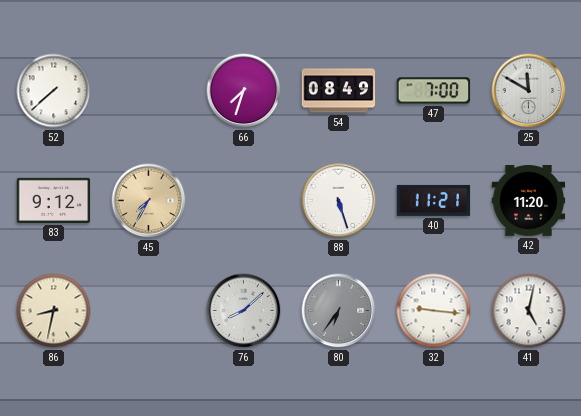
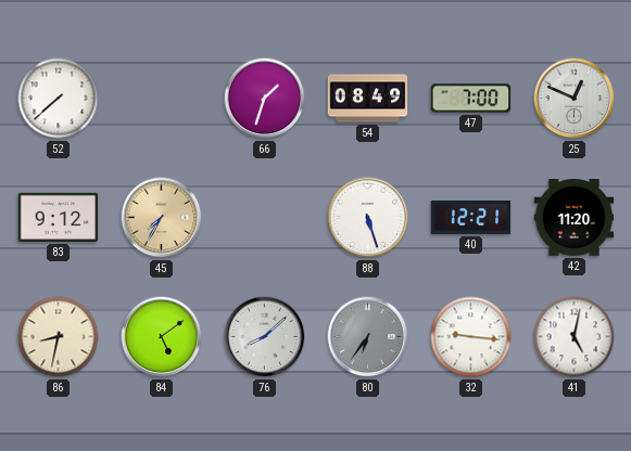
66: 7:33 -> 1:33 (265, 99)
25: 11:50 -> 12:49 (575, 99)
40: 11:21 -> 12:21 (471, 217)
84: none -> 5:09 (162, 337)
